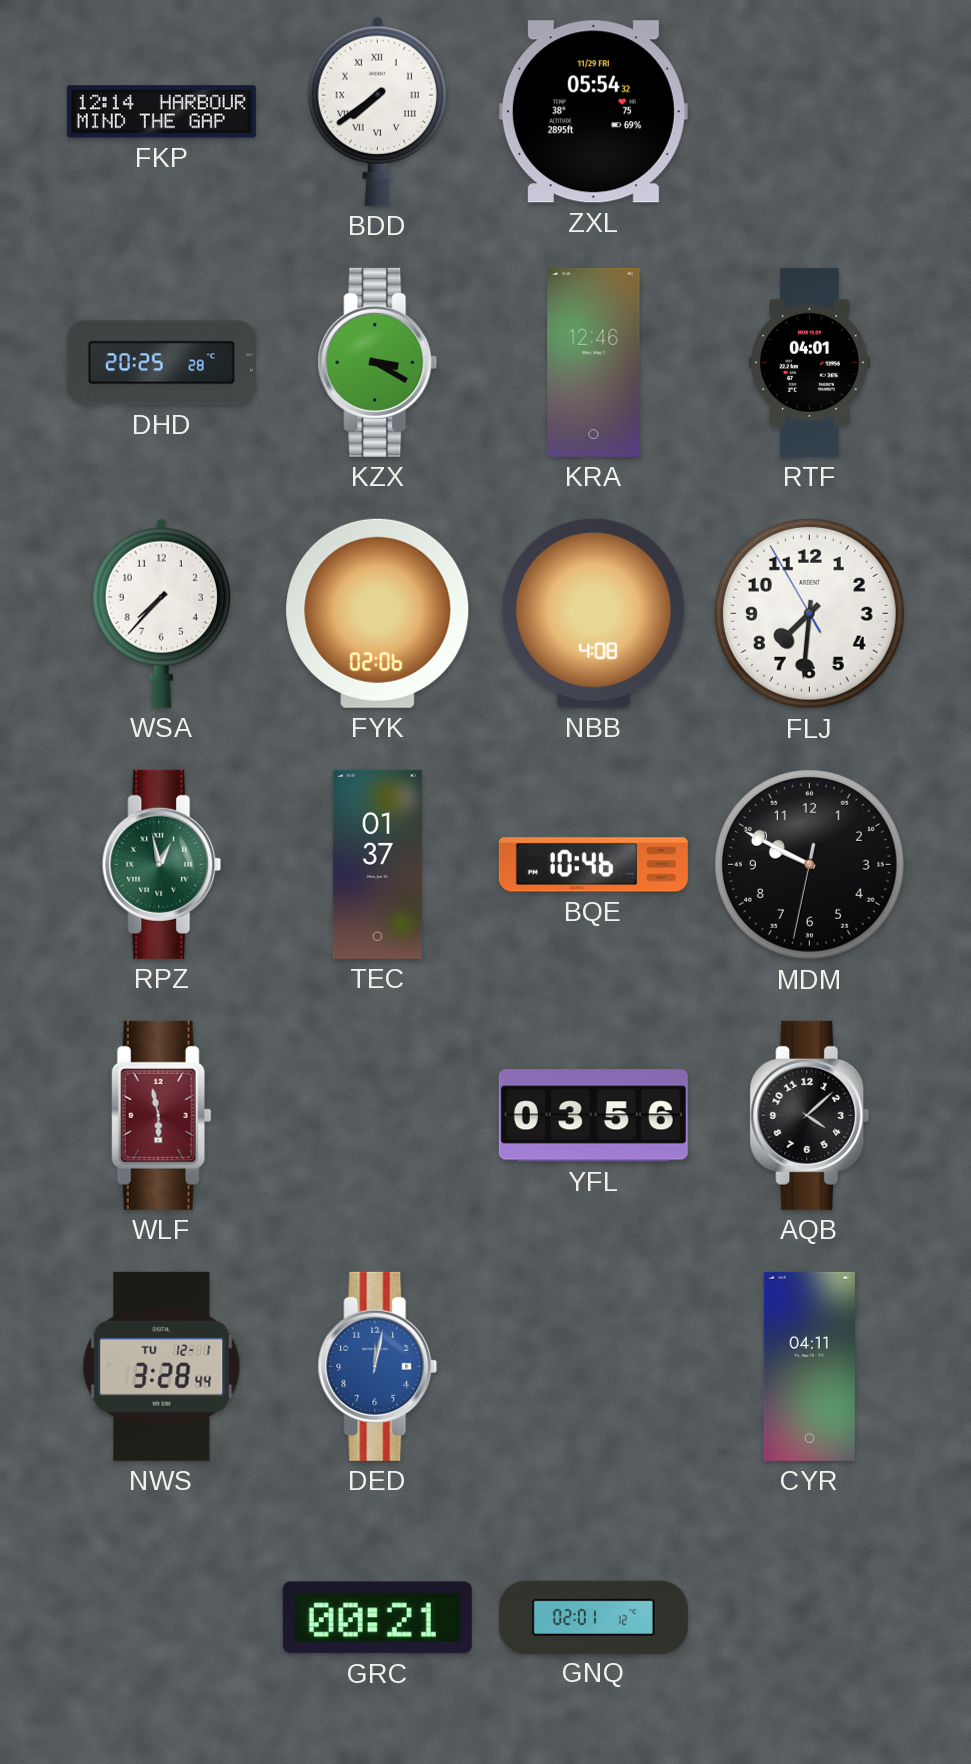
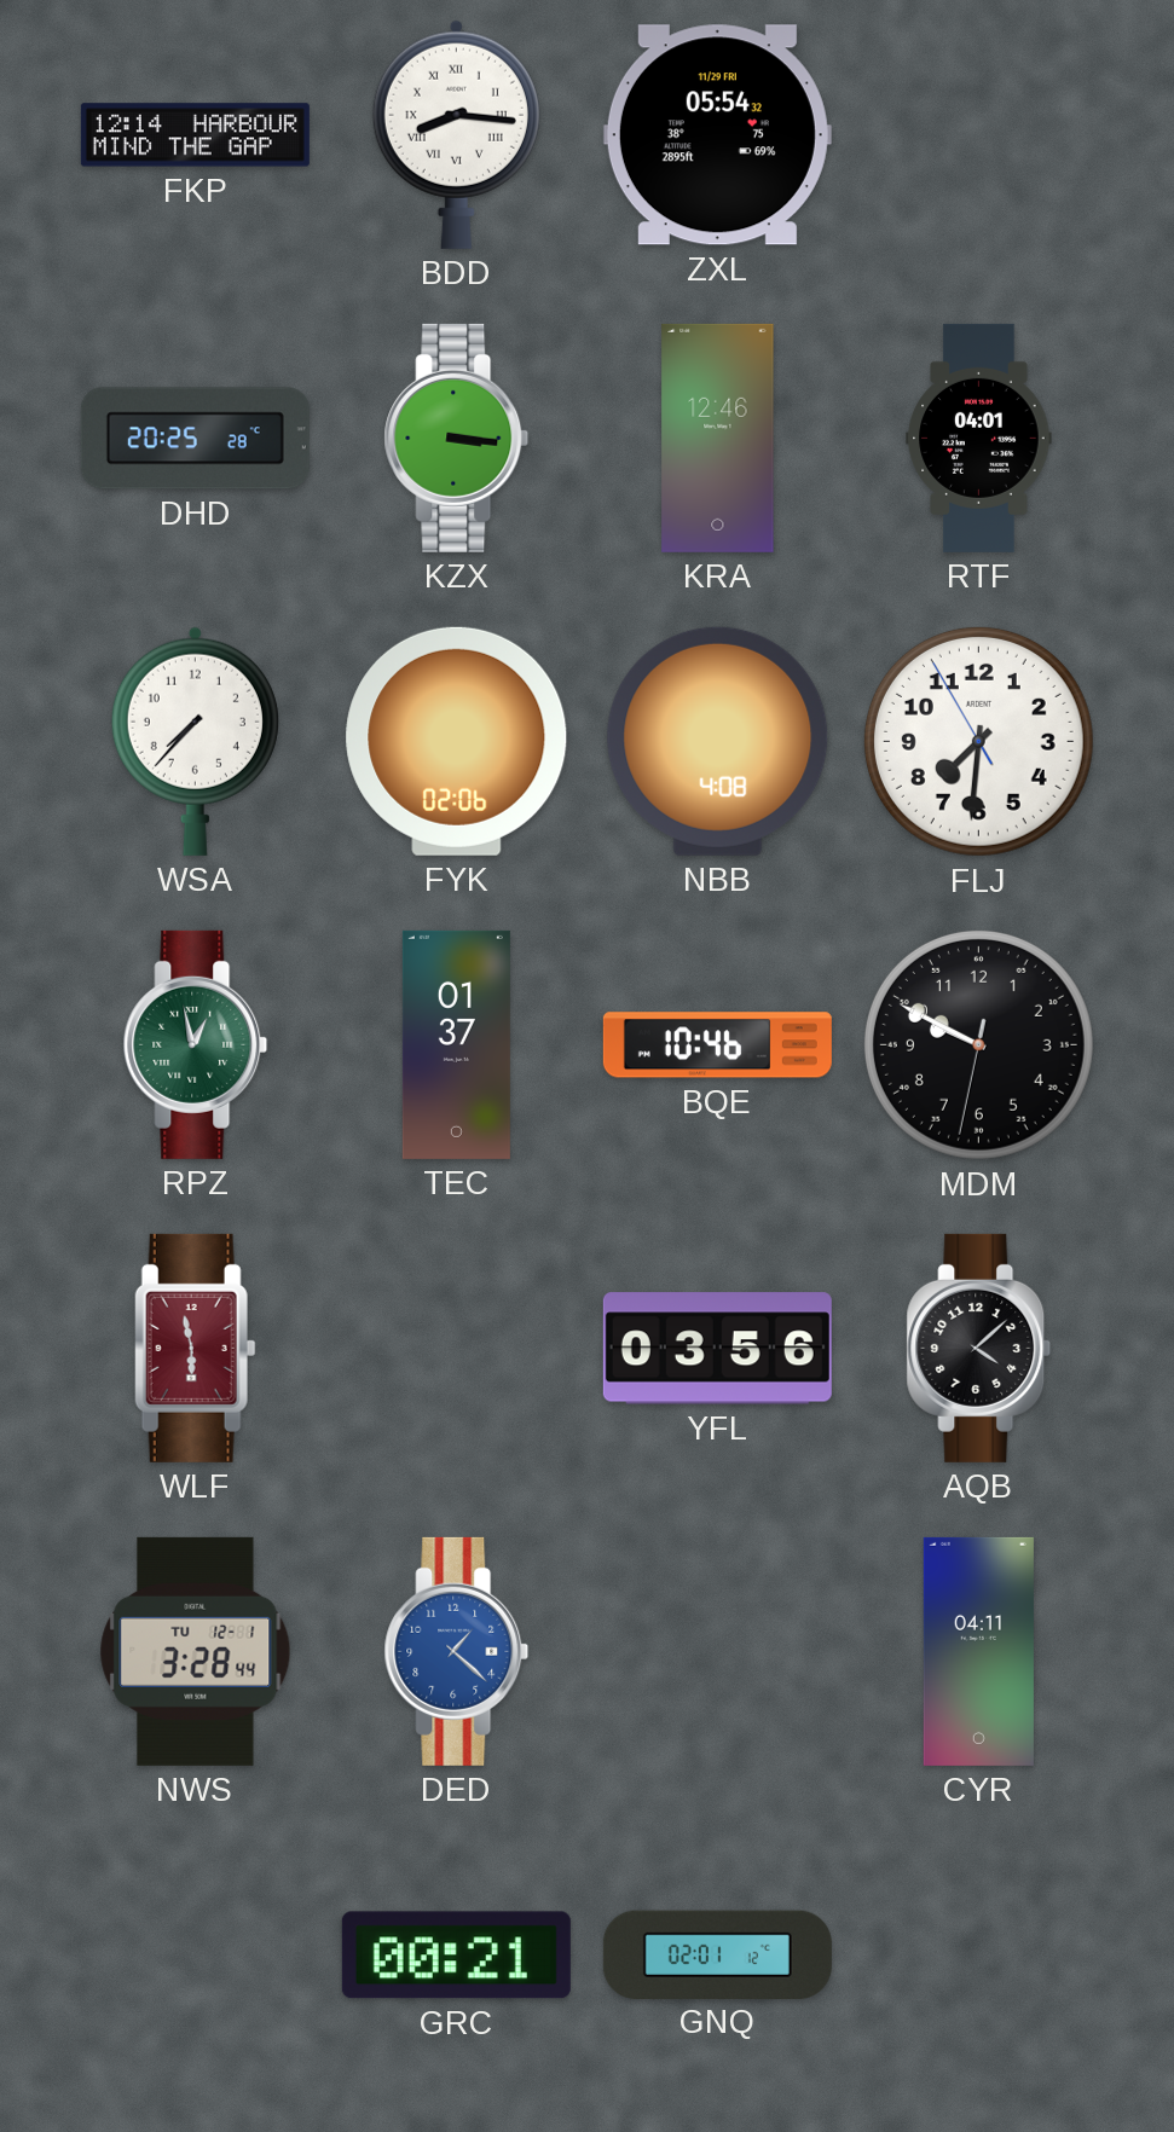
BDD: 7:39 -> 8:16 (456, 134)
KZX: 3:20 -> 3:16 (457, 438)
DED: 12:02 -> 1:22 (457, 1651)
